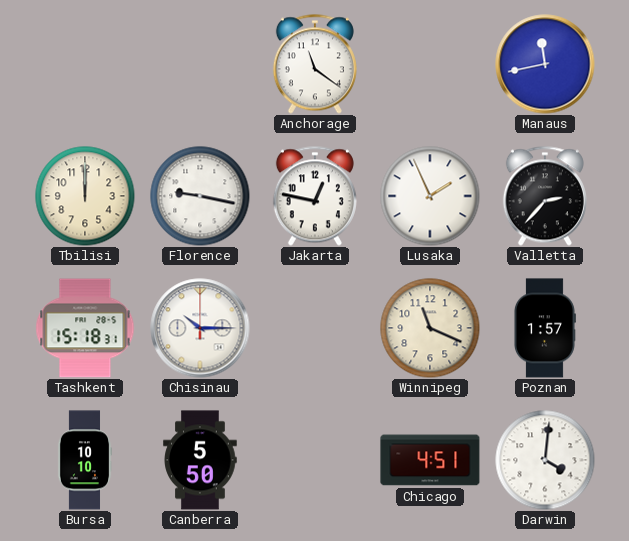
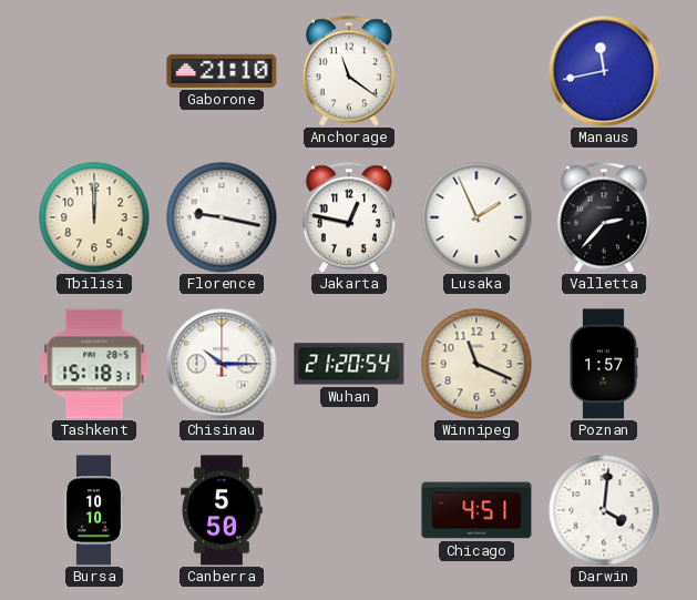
Gaborone: none -> 21:10 (222, 71)
Wuhan: none -> 21:20 (349, 364)
